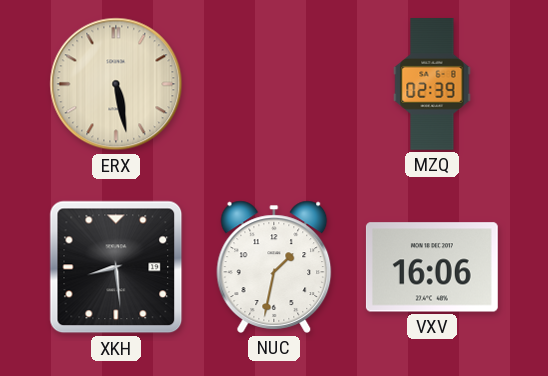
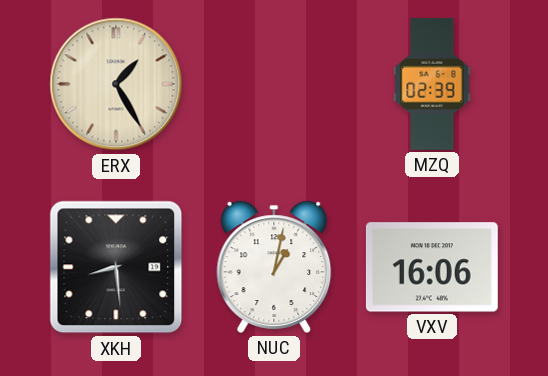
ERX: 5:28 -> 1:25 (116, 84)
NUC: 1:32 -> 1:02 (274, 267)
